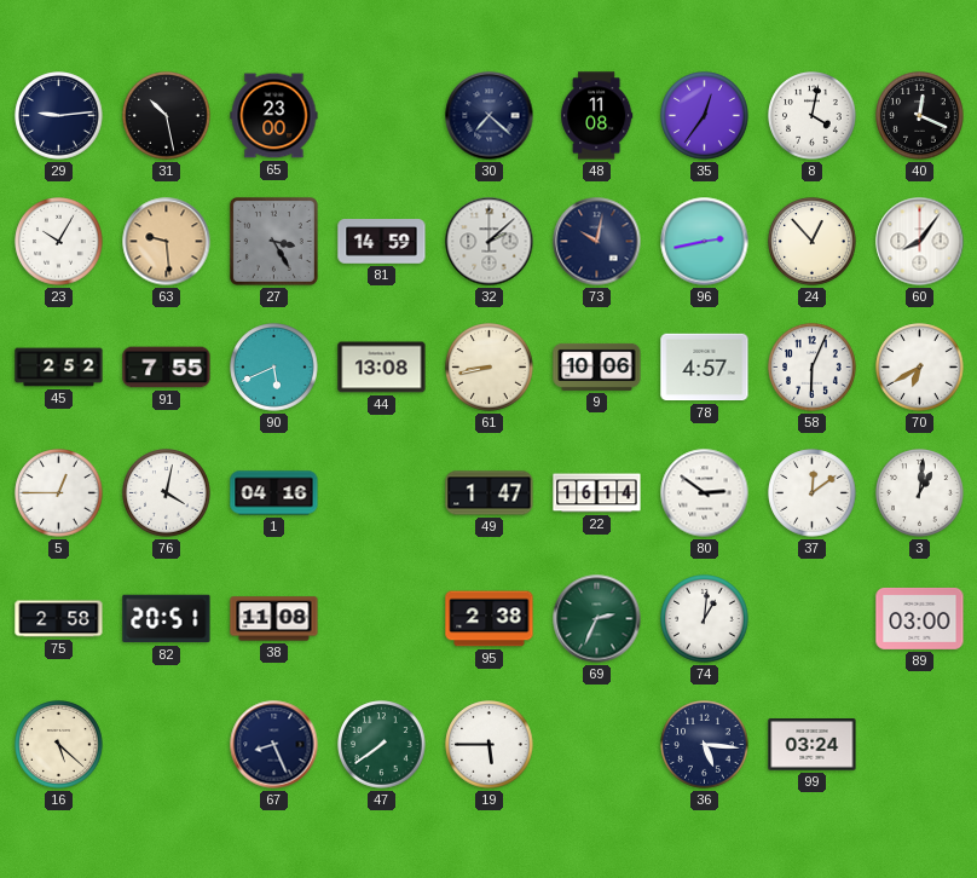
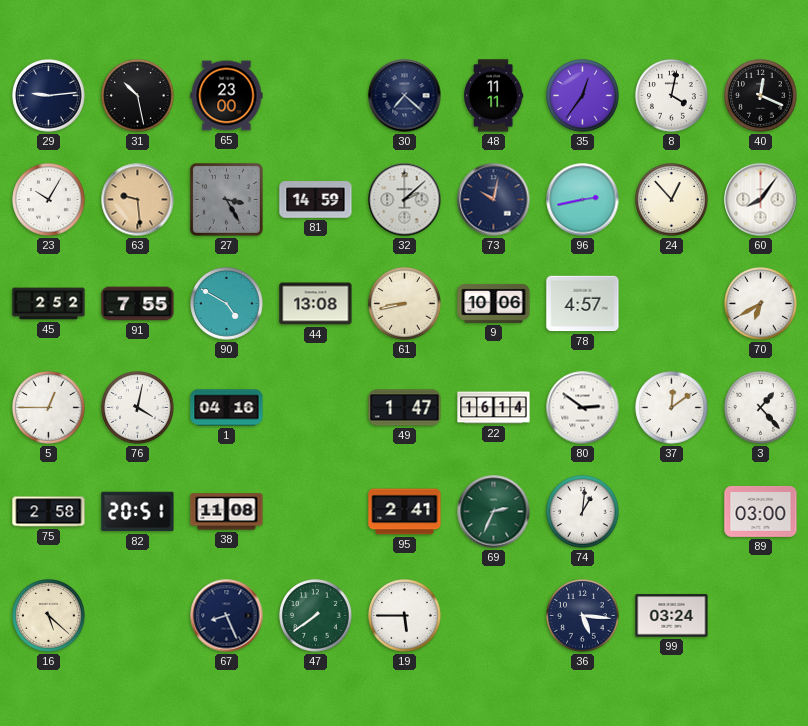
48: 11:08 -> 11:11 (494, 96)
90: 5:41 -> 4:50 (227, 304)
58: 6:04 -> none (813, 368)
3: 1:01 -> 1:23 (761, 408)
95: 2:38 -> 2:41 (405, 512)
